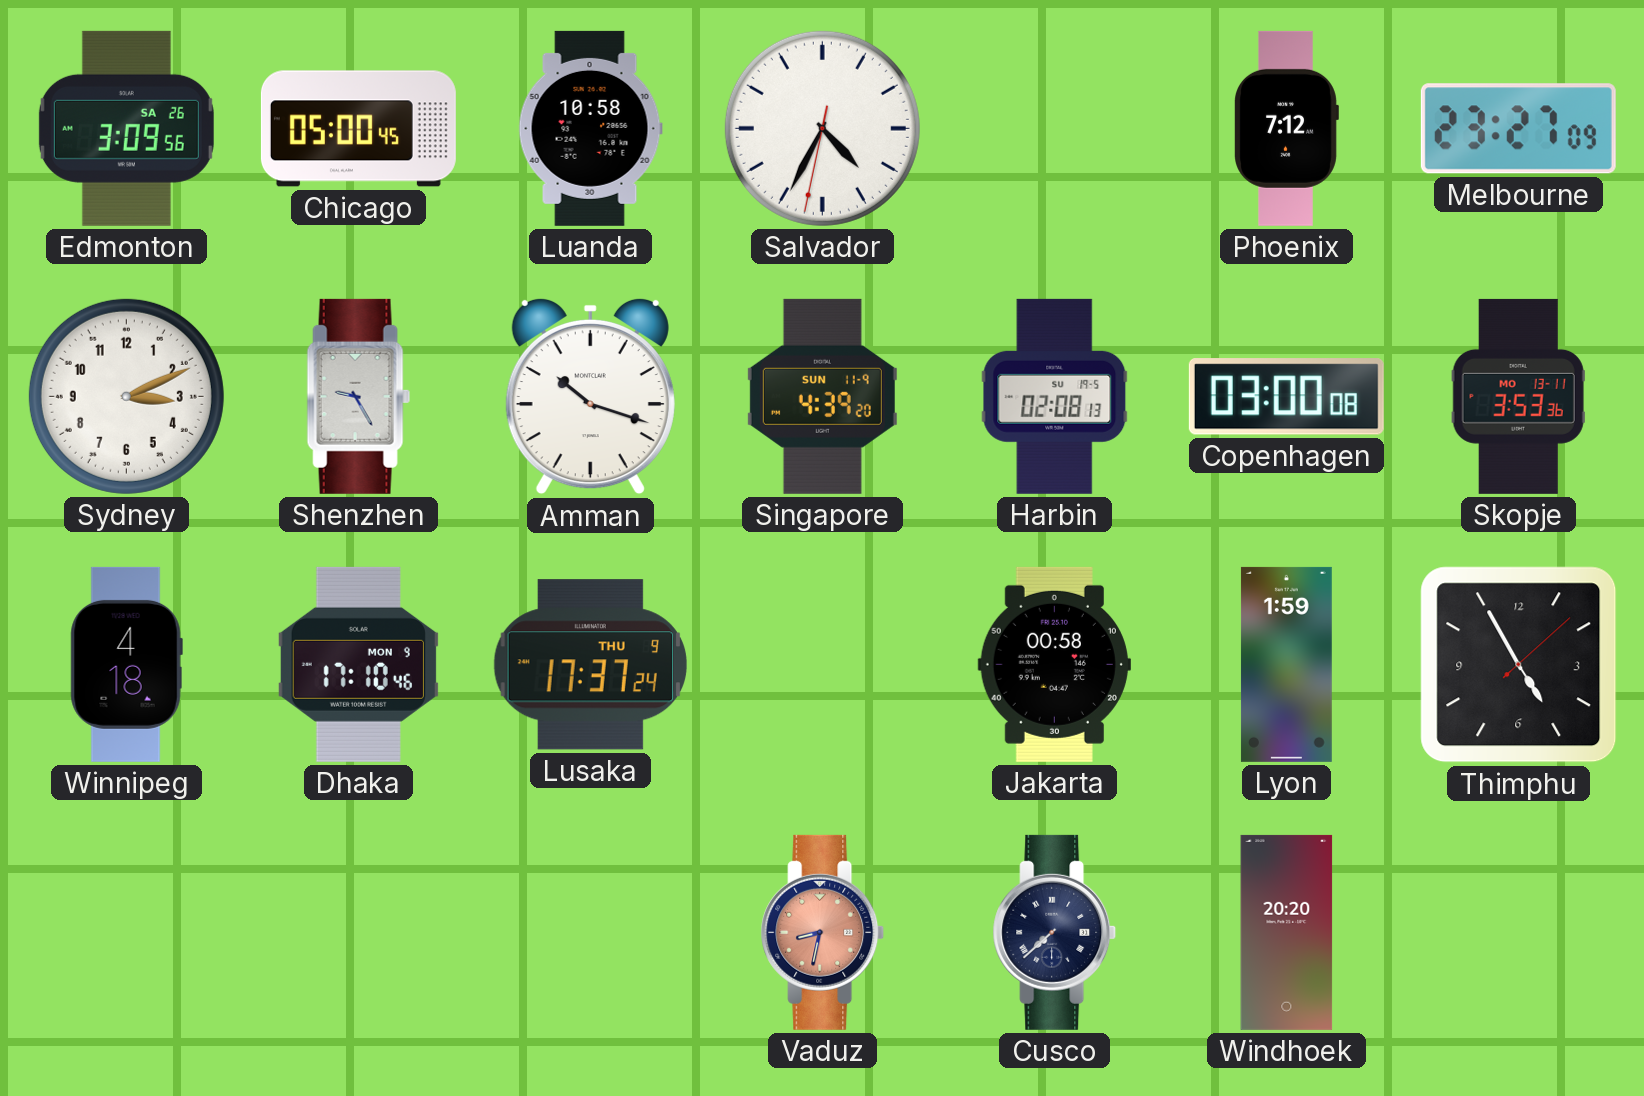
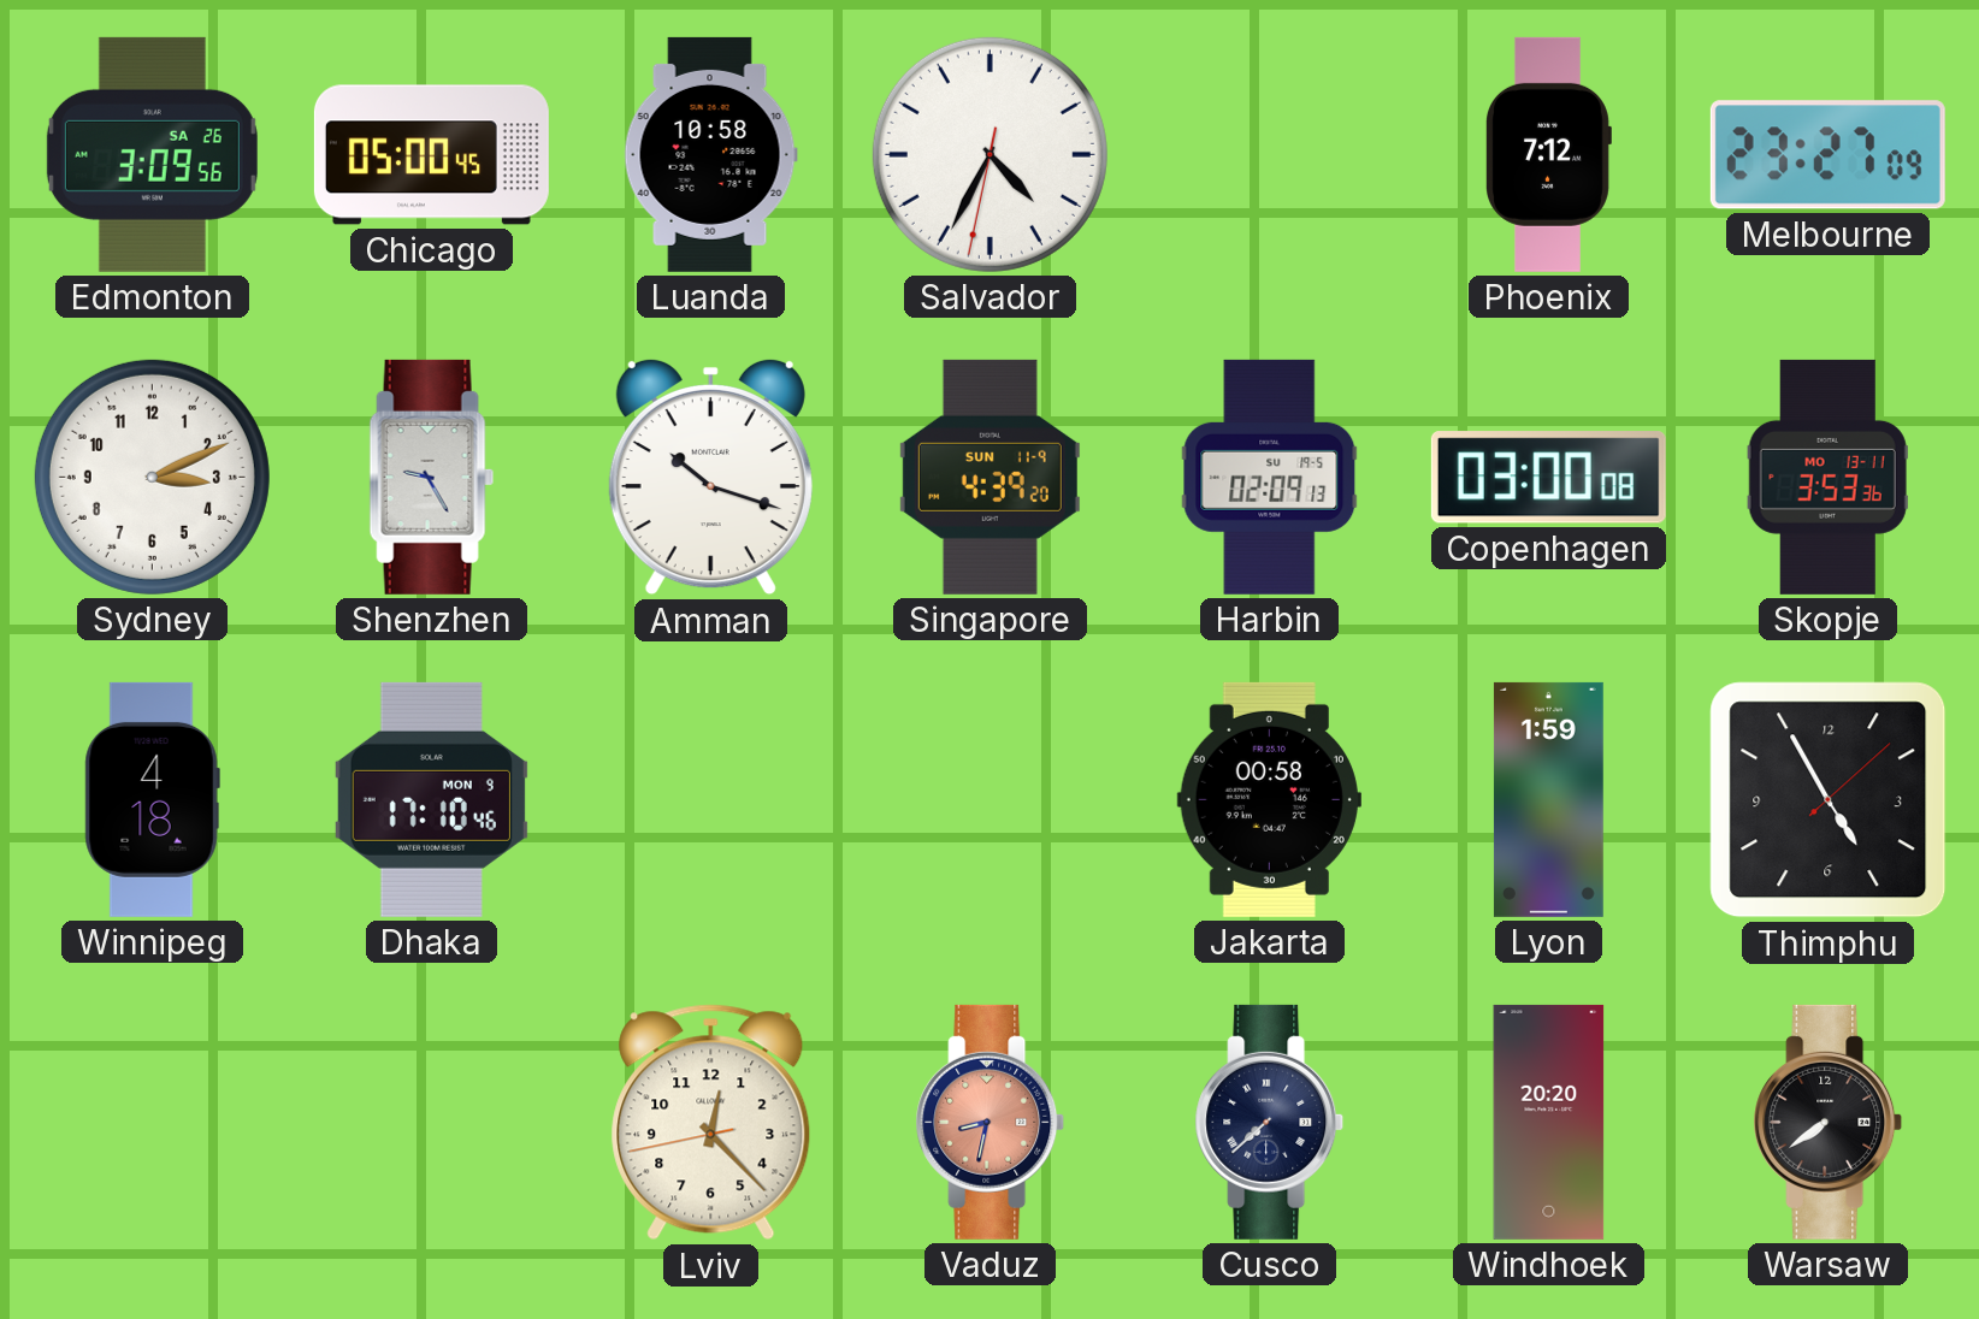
Harbin: 02:08 -> 02:09 (1270, 477)
Lusaka: 17:37 -> none (590, 665)
Lviv: none -> 12:22 (711, 1123)
Warsaw: none -> 7:39 (1829, 1122)
